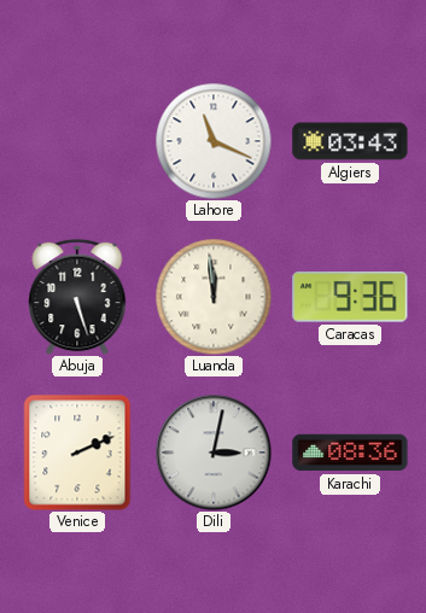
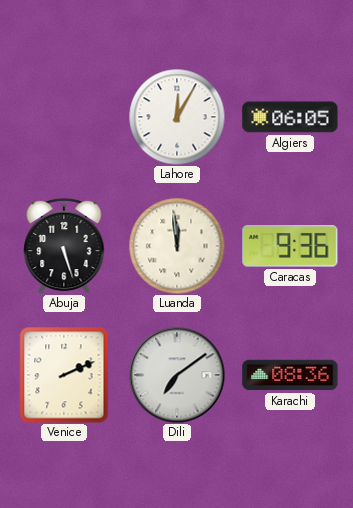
Lahore: 11:19 -> 12:05 (177, 117)
Algiers: 03:43 -> 06:05 (290, 117)
Dili: 3:02 -> 7:09 (177, 375)
